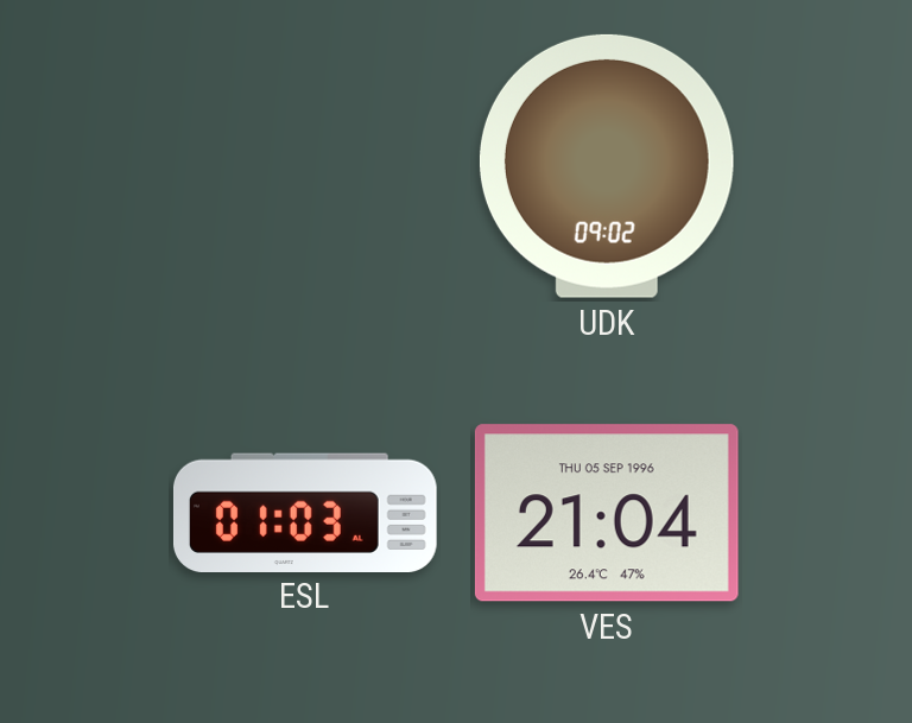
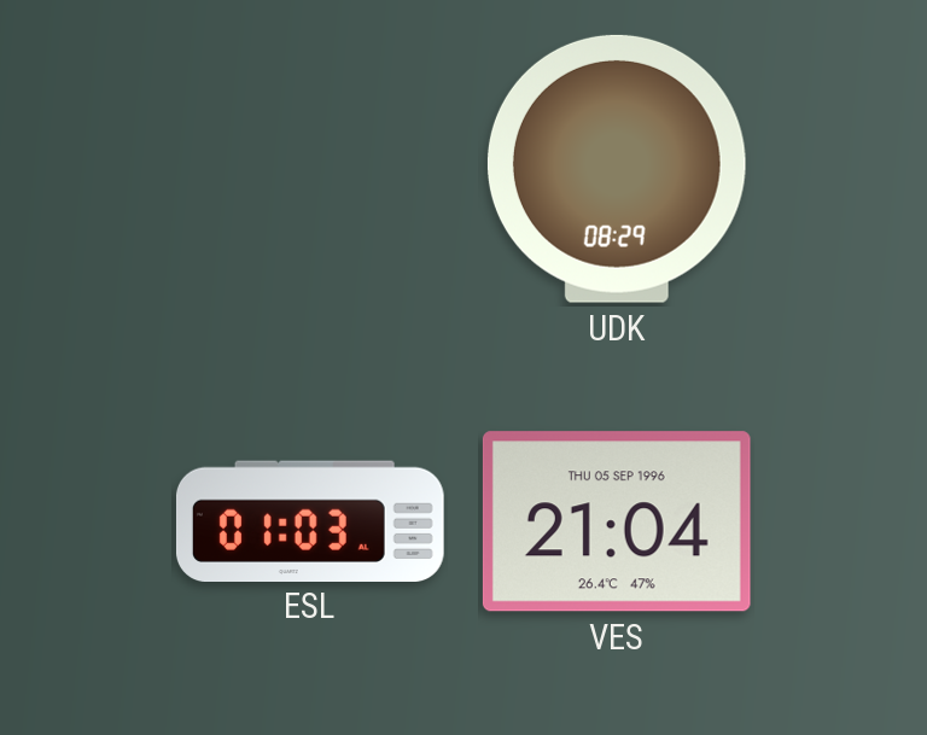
UDK: 09:02 -> 08:29 (617, 169)
